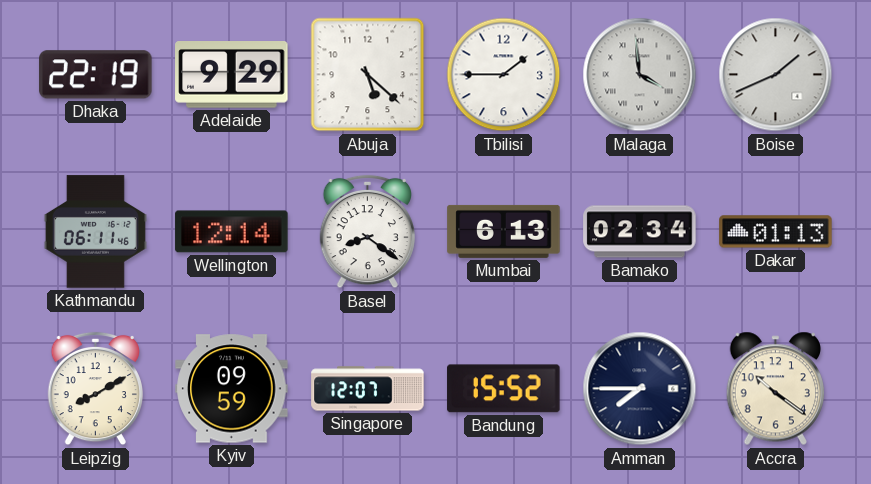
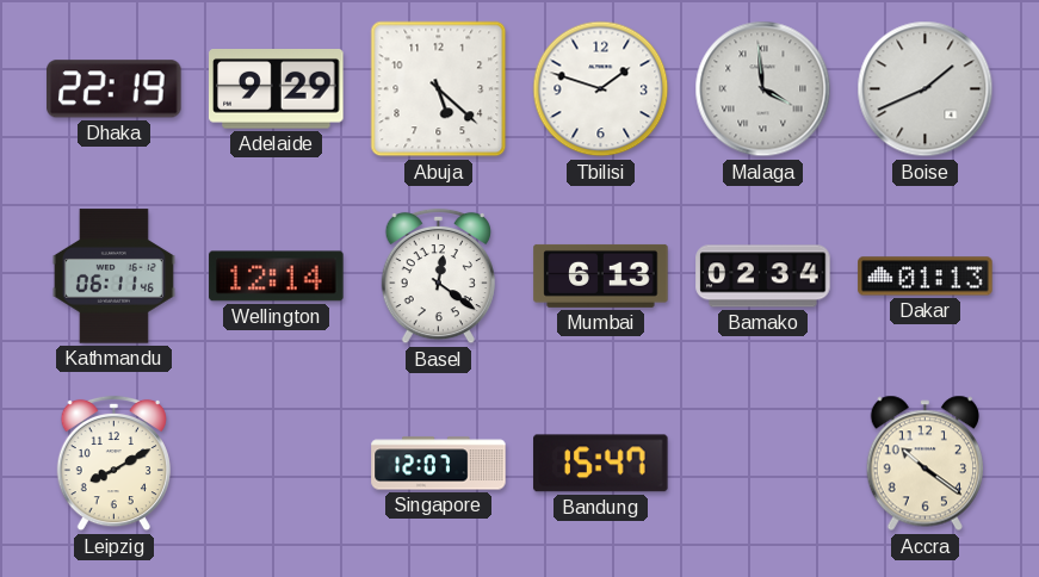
Tbilisi: 1:45 -> 1:48 (601, 89)
Basel: 8:21 -> 12:21 (438, 277)
Kyiv: 09:59 -> none (232, 389)
Bandung: 15:52 -> 15:47 (601, 464)
Amman: 7:45 -> none (640, 389)
